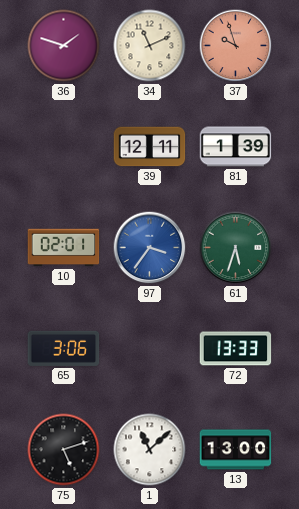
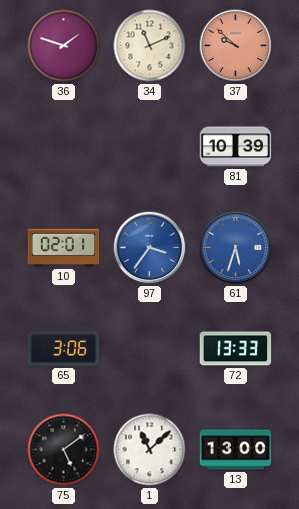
37: 9:57 -> 9:52 (236, 46)
39: 12:11 -> none (150, 147)
81: 1:39 -> 10:39 (236, 147)
61 dial: green -> blue (236, 248)
75: 5:12 -> 5:09 (64, 450)
